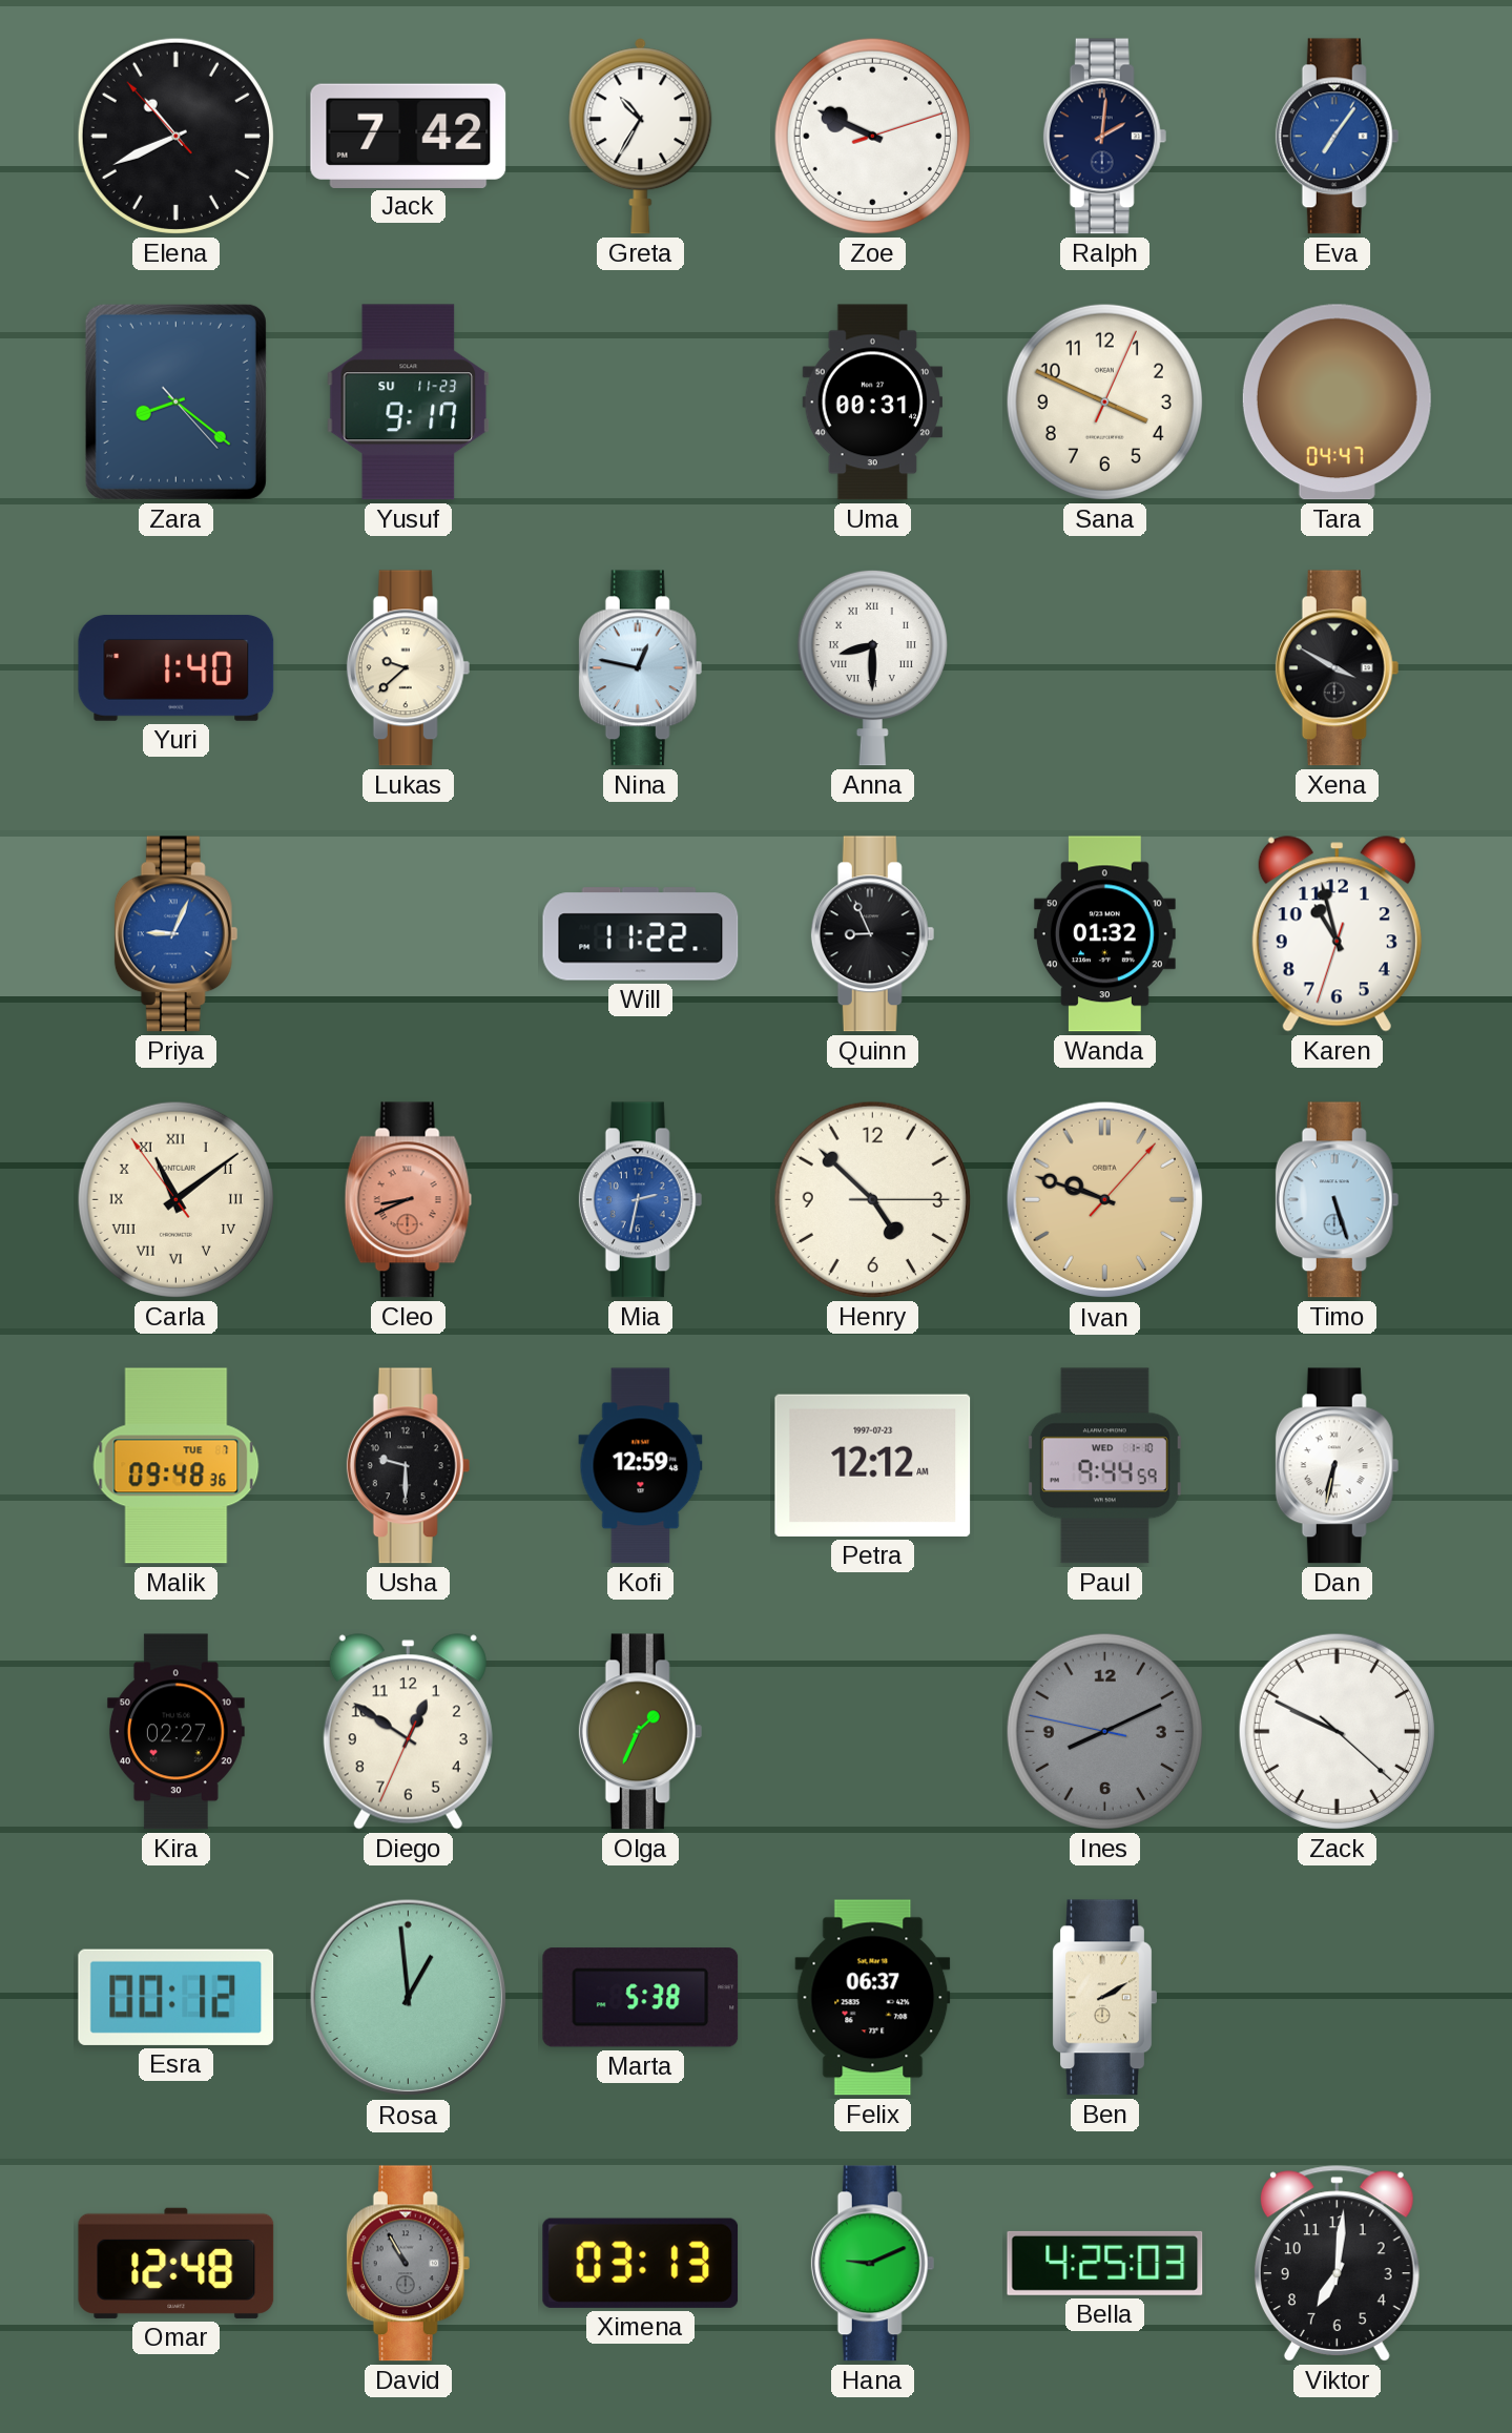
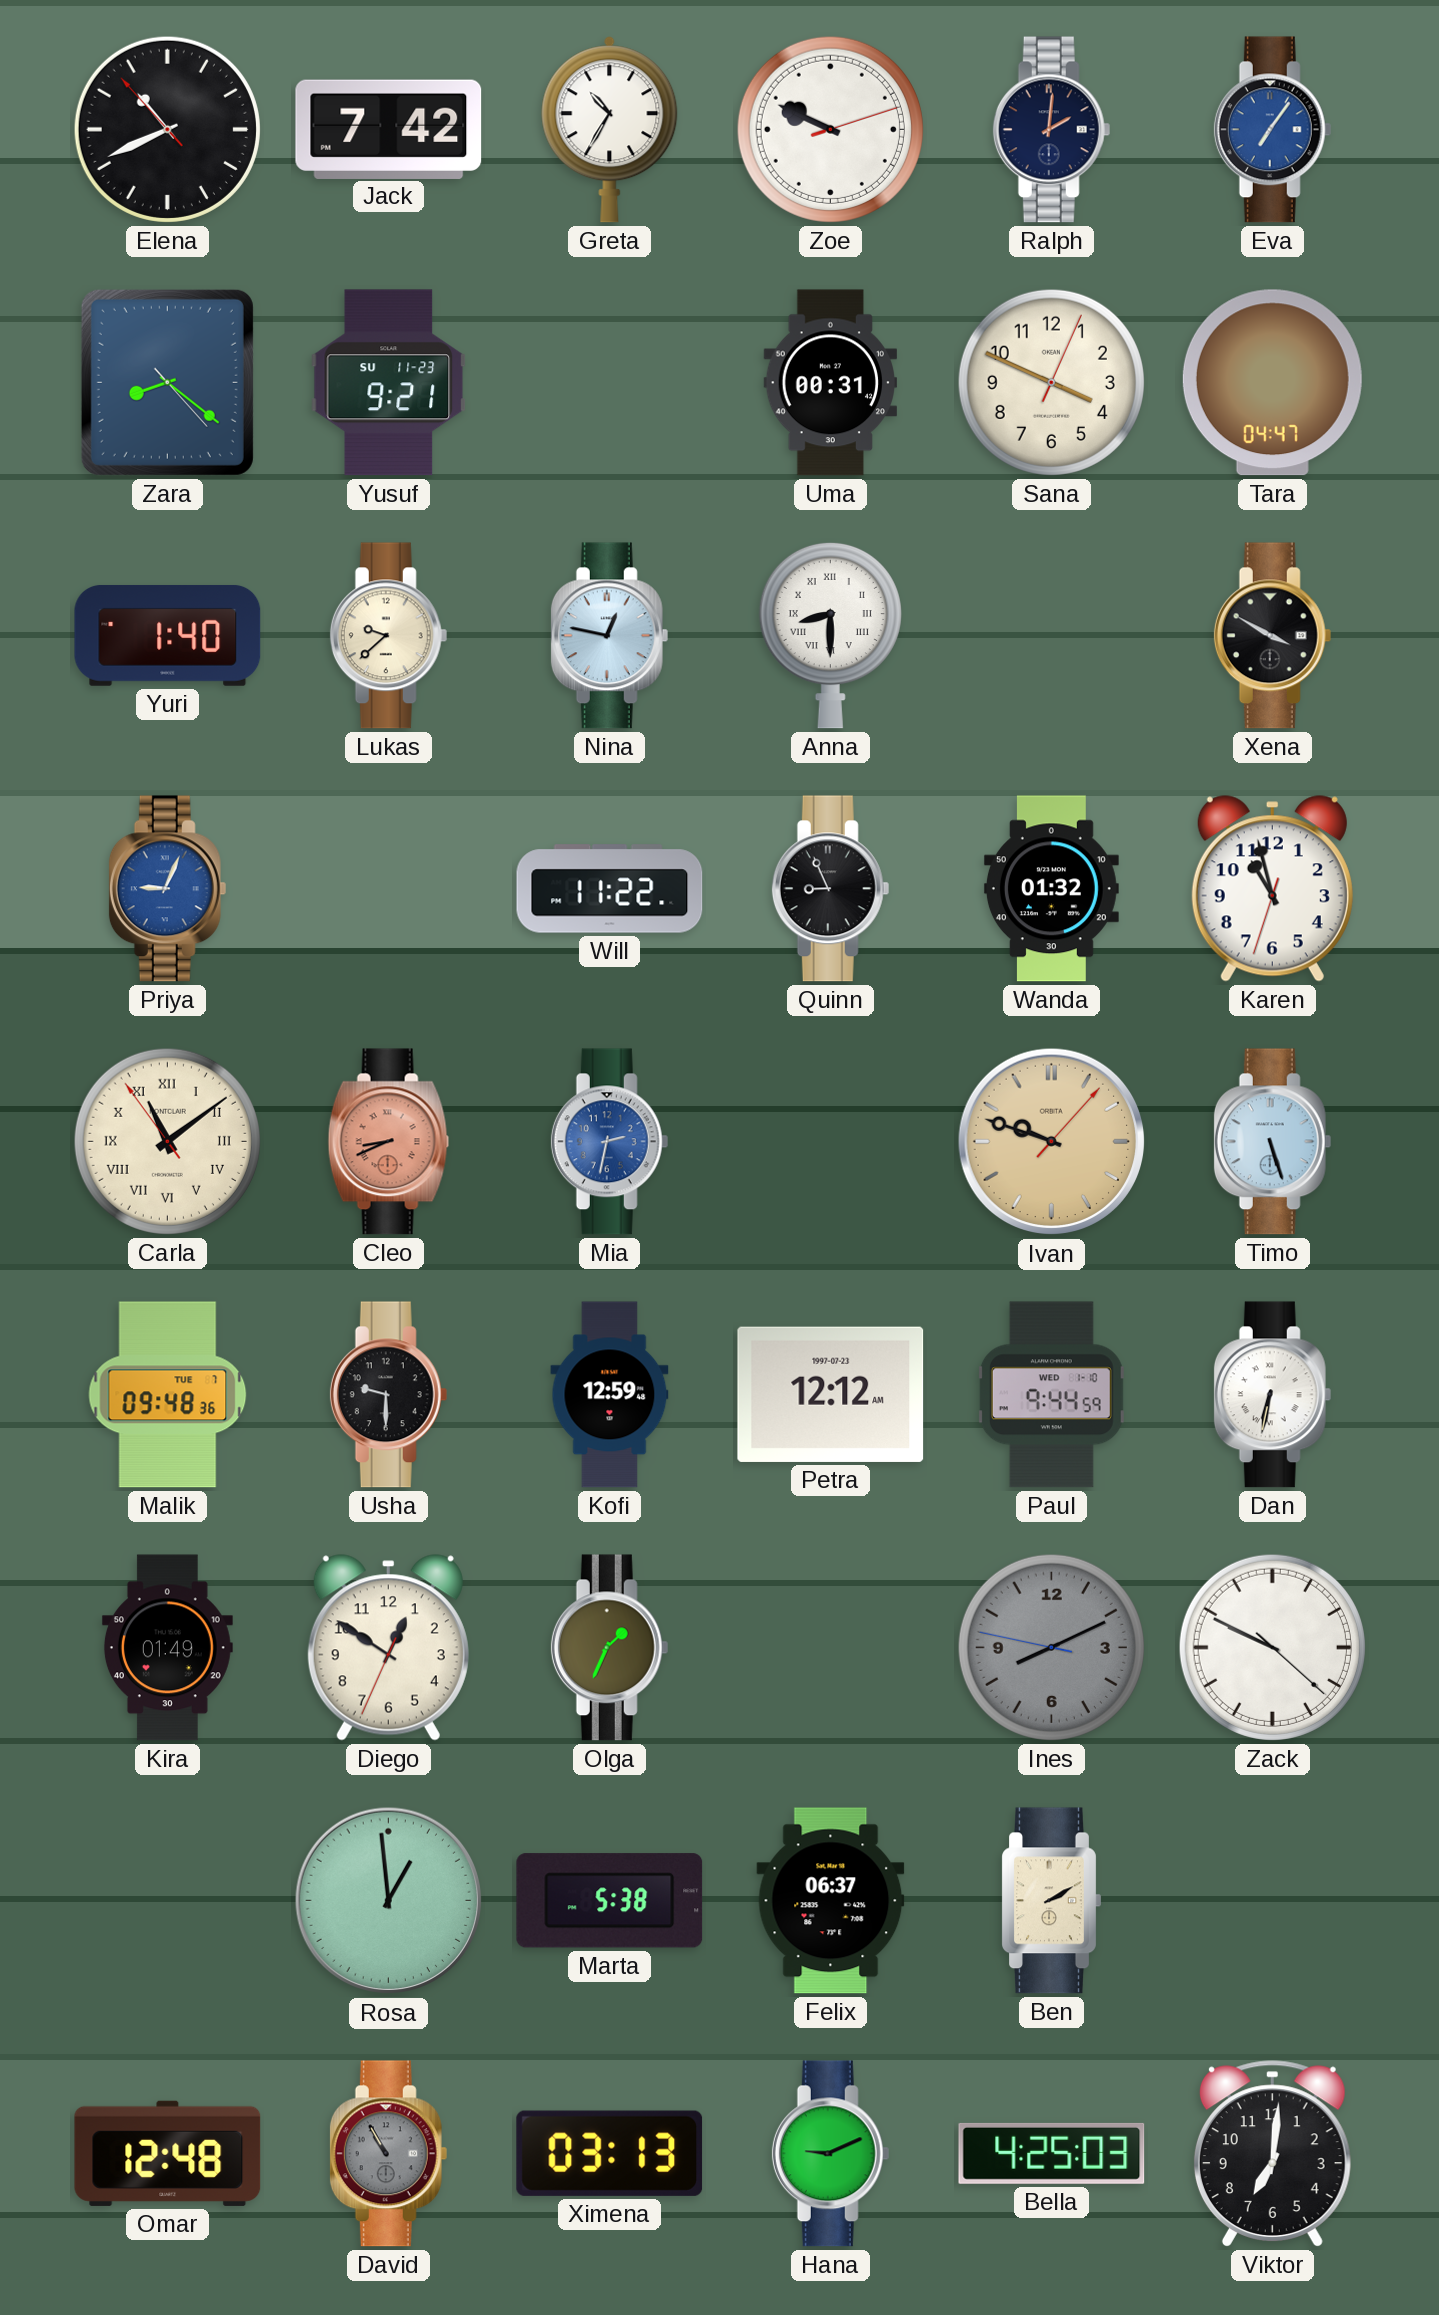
Yusuf: 9:17 -> 9:21 (389, 383)
Henry: 4:52 -> none (872, 1199)
Kira: 02:27 -> 01:49 (167, 1648)
Esra: 00:12 -> none (177, 1997)
